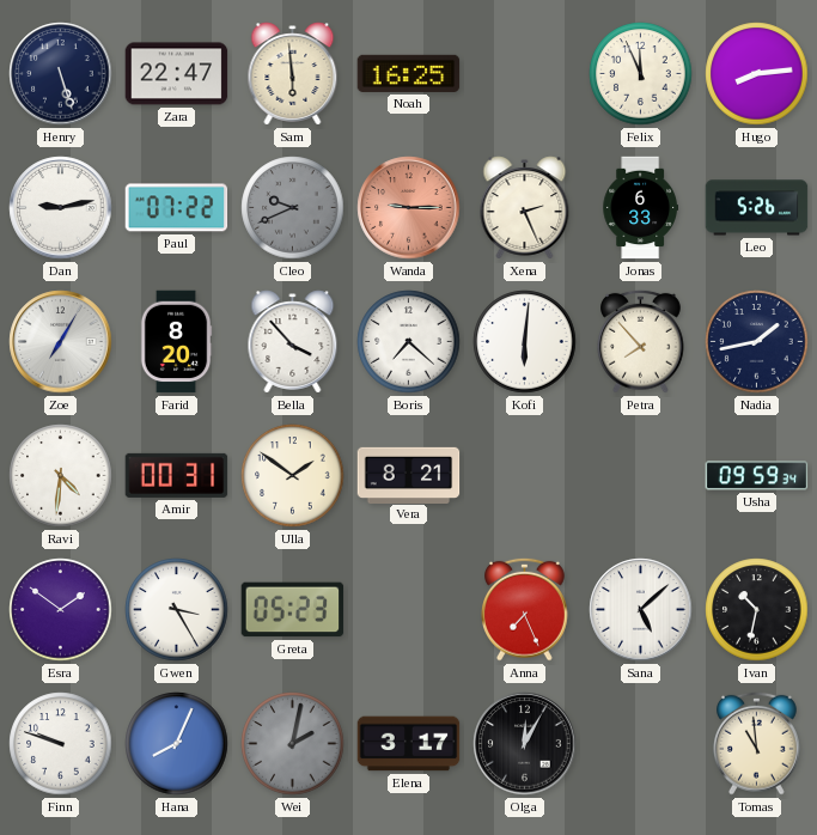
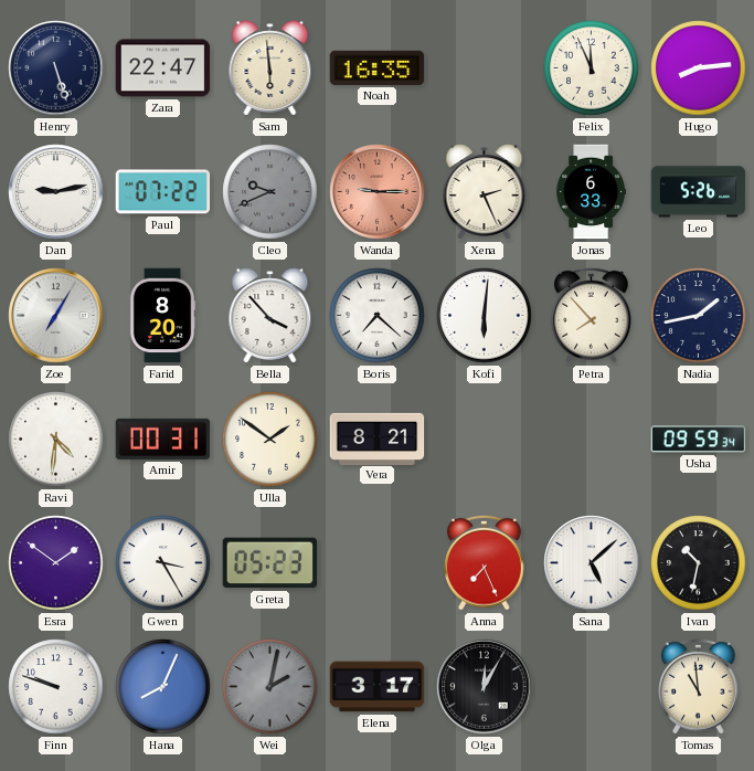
Noah: 16:25 -> 16:35 (378, 67)
